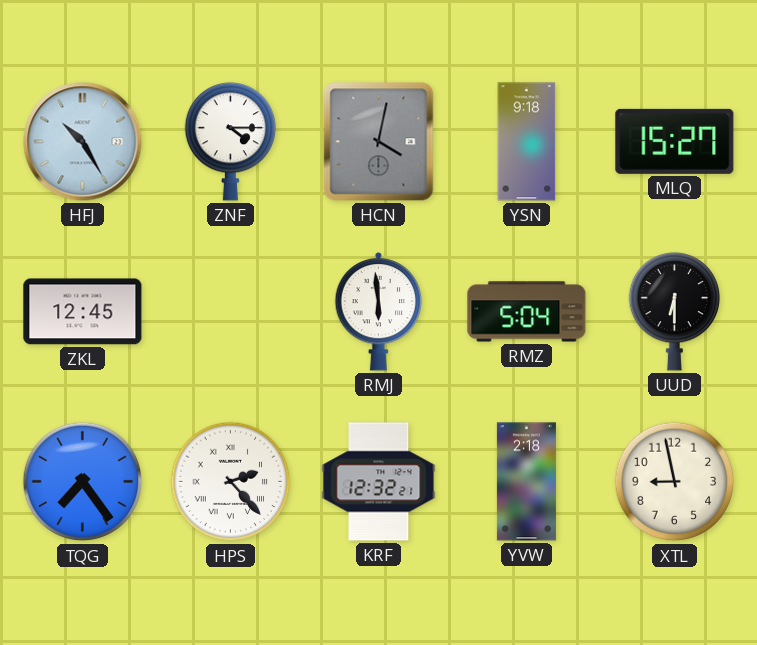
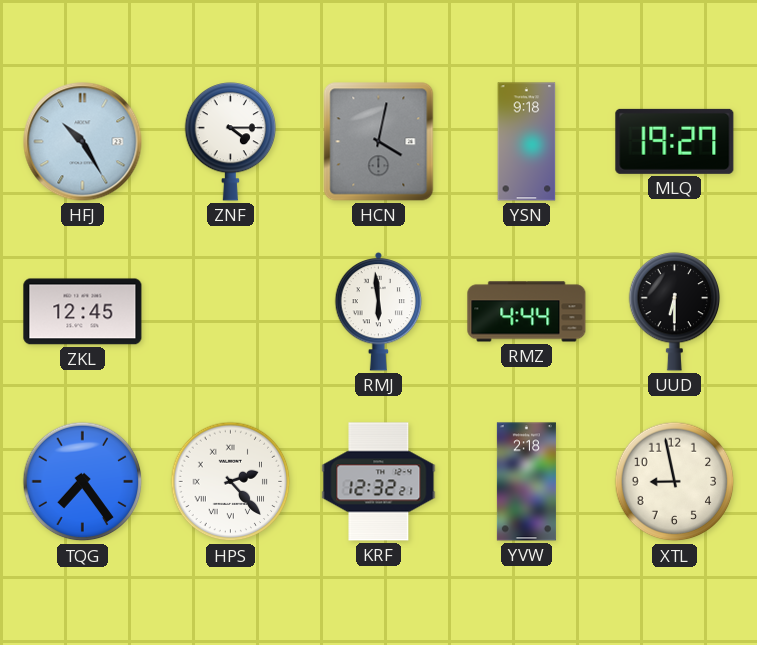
MLQ: 15:27 -> 19:27 (675, 141)
RMZ: 5:04 -> 4:44 (527, 312)
